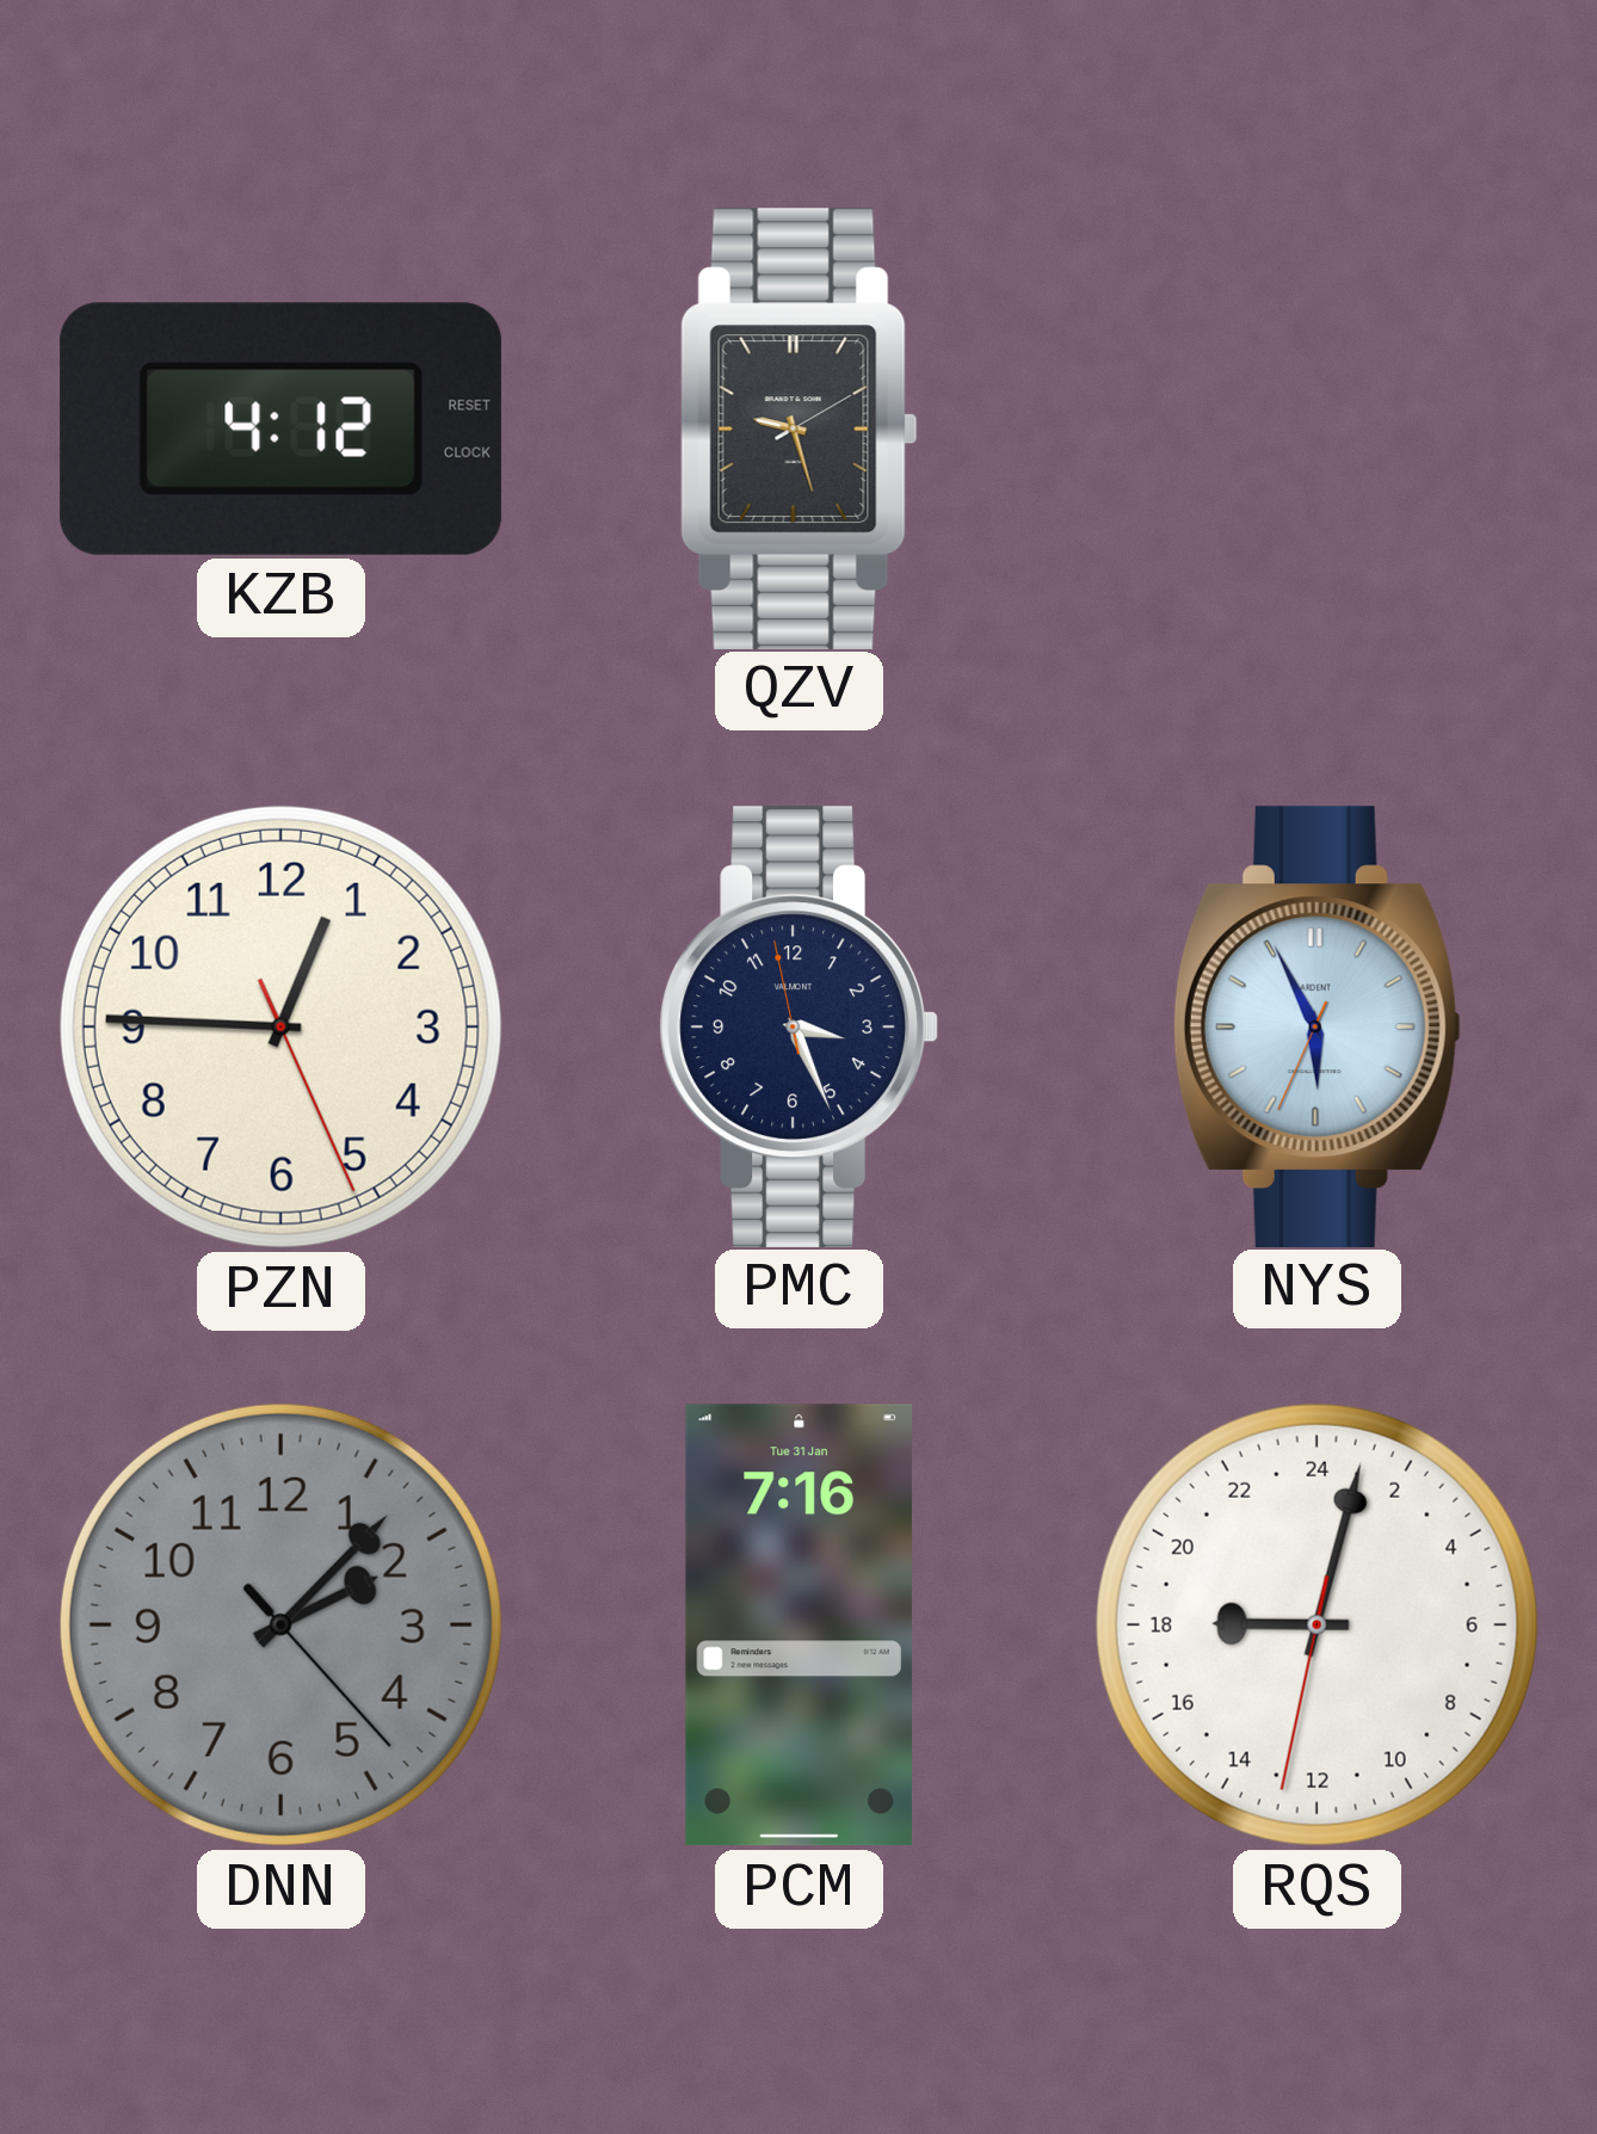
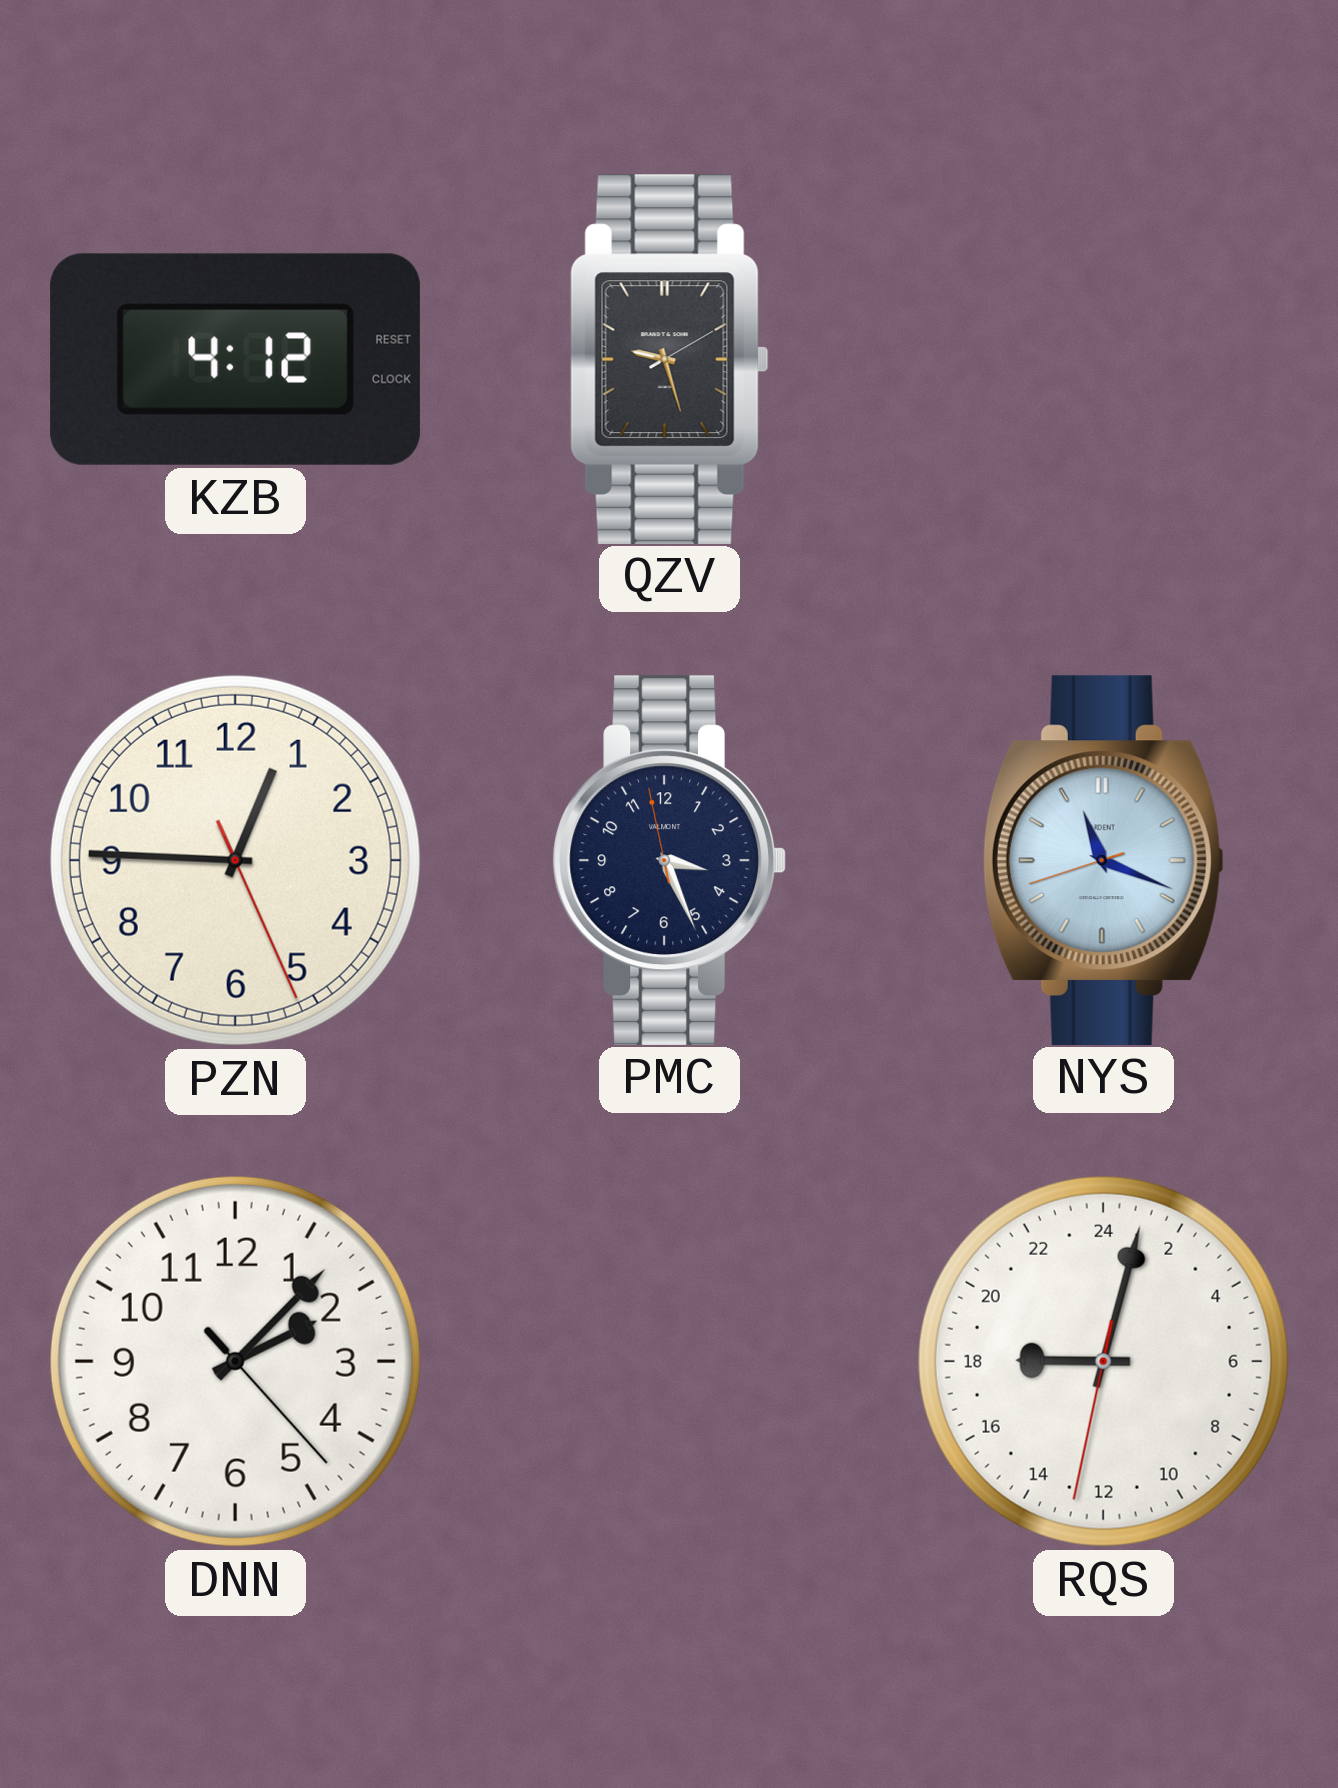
NYS: 5:55 -> 11:18 (1103, 860)
DNN dial: grey -> white (235, 1361)
PCM: 7:16 -> none (798, 1626)
